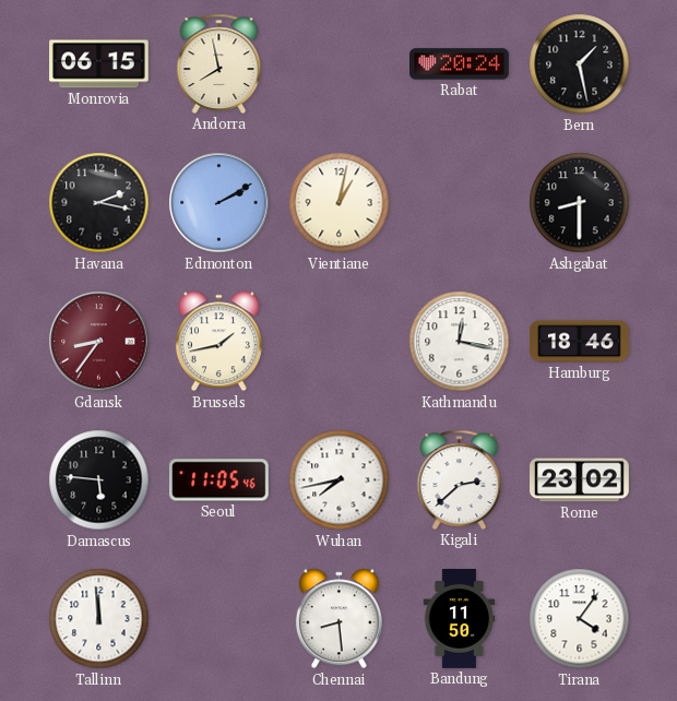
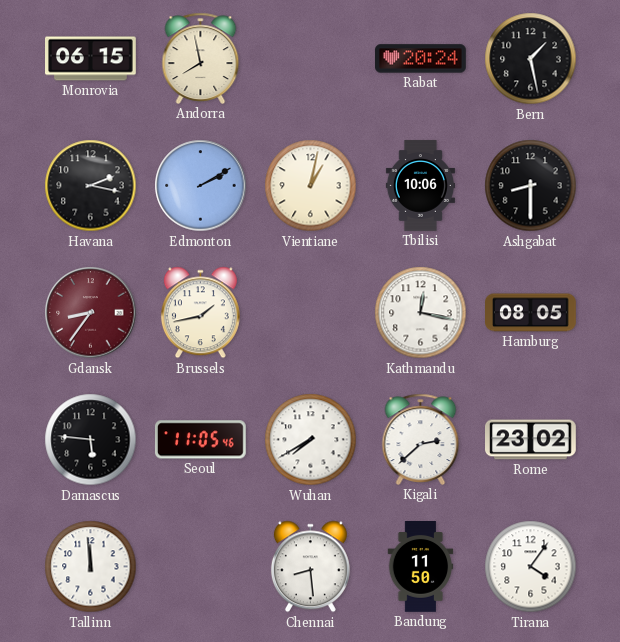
Tbilisi: none -> 10:06 (420, 186)
Hamburg: 18:46 -> 08:05 (531, 313)
Wuhan: 7:43 -> 7:40 (311, 440)
